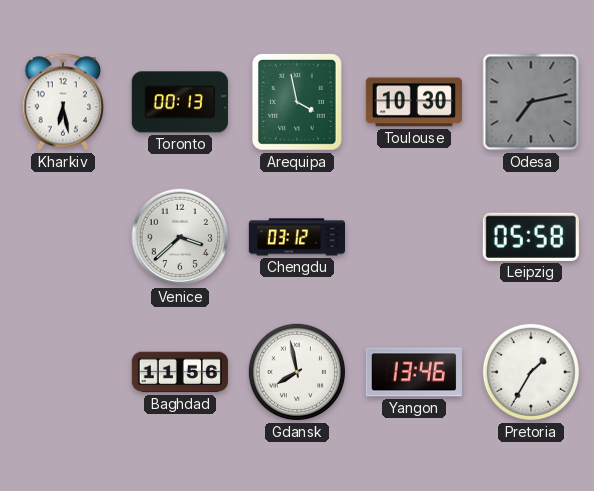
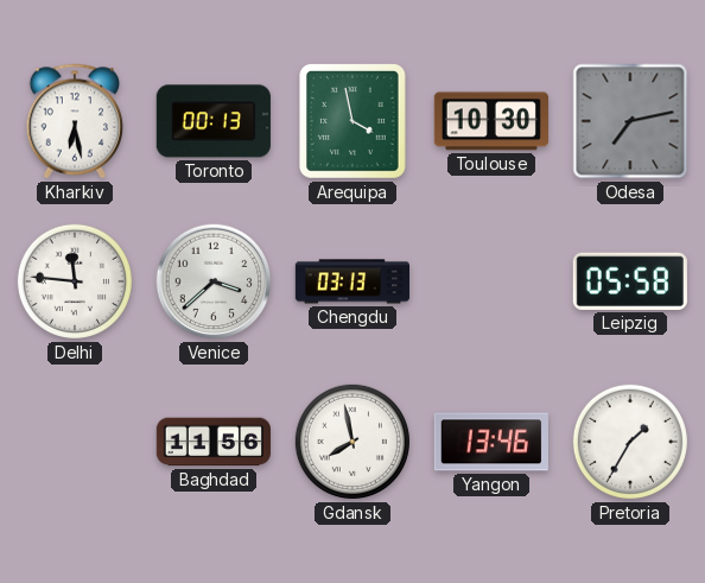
Delhi: none -> 11:46 (75, 281)
Chengdu: 03:12 -> 03:13 (351, 281)
